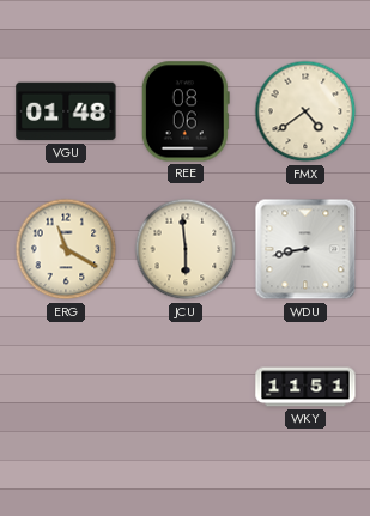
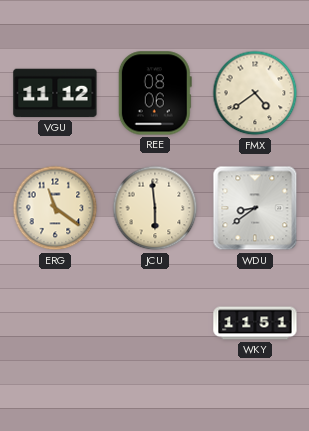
VGU: 01:48 -> 11:12 (55, 93)
ERG: 11:20 -> 11:21 (55, 208)
WDU: 8:43 -> 8:39 (255, 208)
